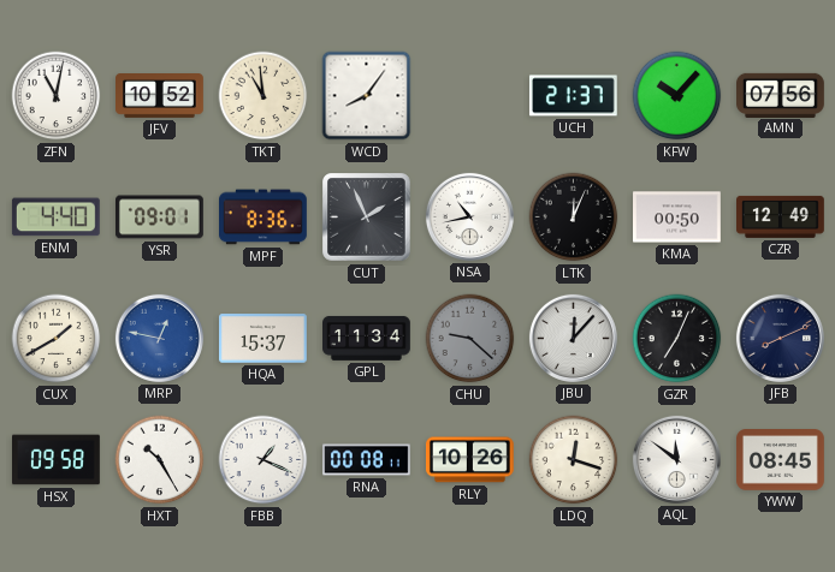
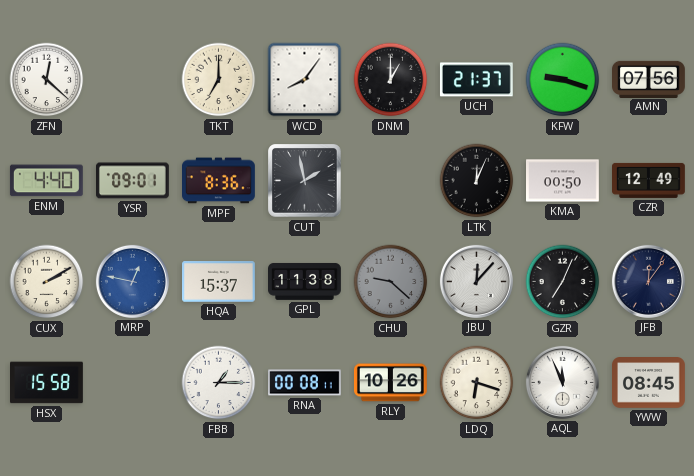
ZFN: 11:02 -> 12:22 (47, 80)
JFV: 10:52 -> none (160, 96)
TKT: 10:59 -> 7:00 (219, 80)
DNM: none -> 1:00 (391, 80)
KFW: 10:07 -> 9:18 (563, 80)
CUT: 1:56 -> 1:58 (305, 181)
NSA: 10:43 -> none (469, 216)
CUX: 1:40 -> 2:10 (47, 282)
GPL: 11:34 -> 11:38 (305, 281)
JFB: 8:11 -> 12:06 (648, 281)
HSX: 09:58 -> 15:58 (47, 383)
HXT: 10:25 -> none (160, 460)
FBB: 1:19 -> 1:15 (219, 383)
LDQ: 12:18 -> 6:18 (477, 383)
AQL: 11:51 -> 11:56 (562, 382)
